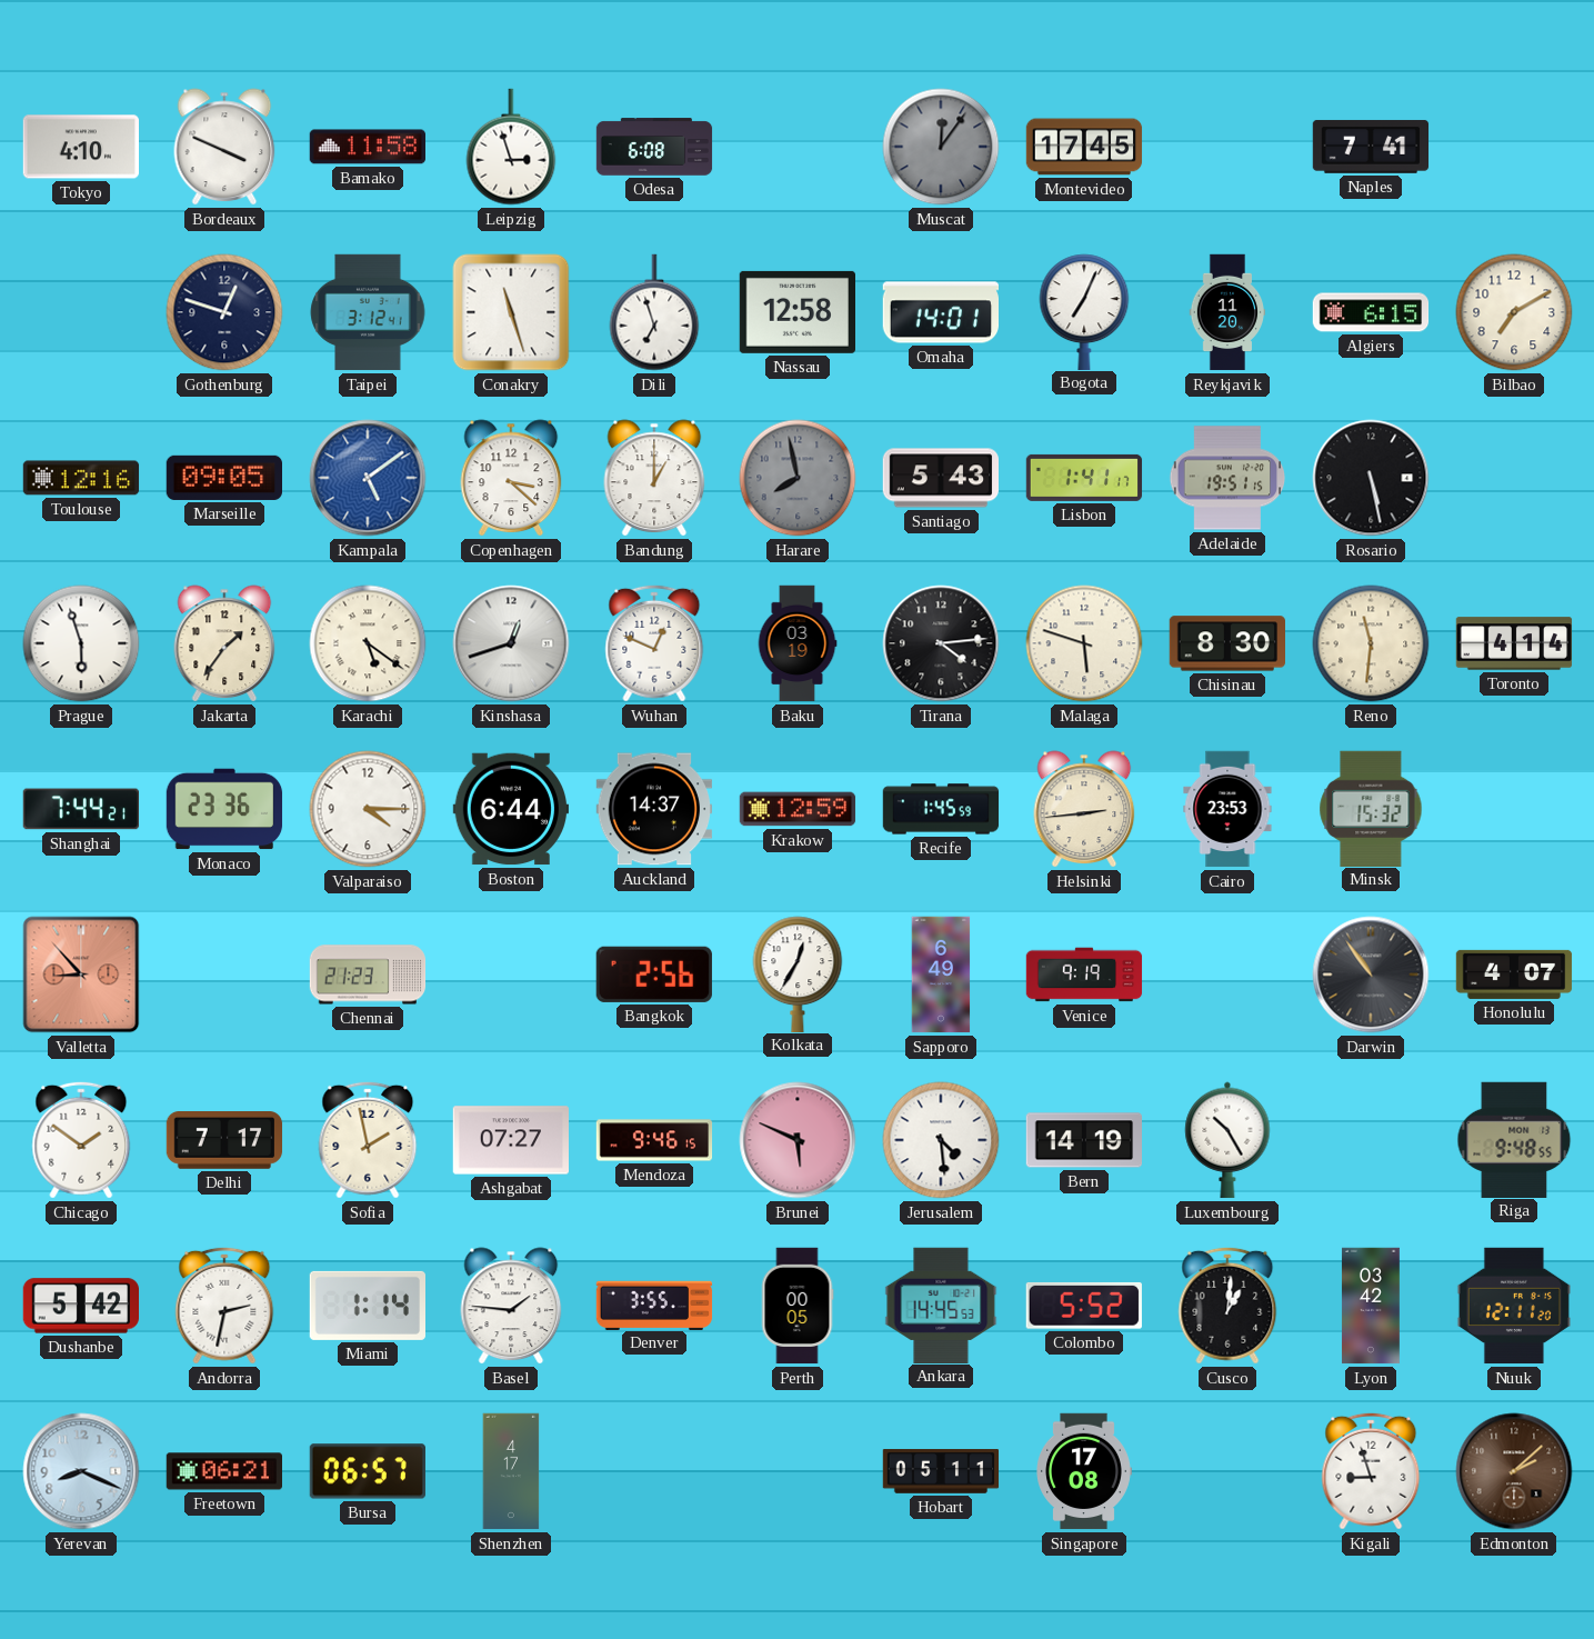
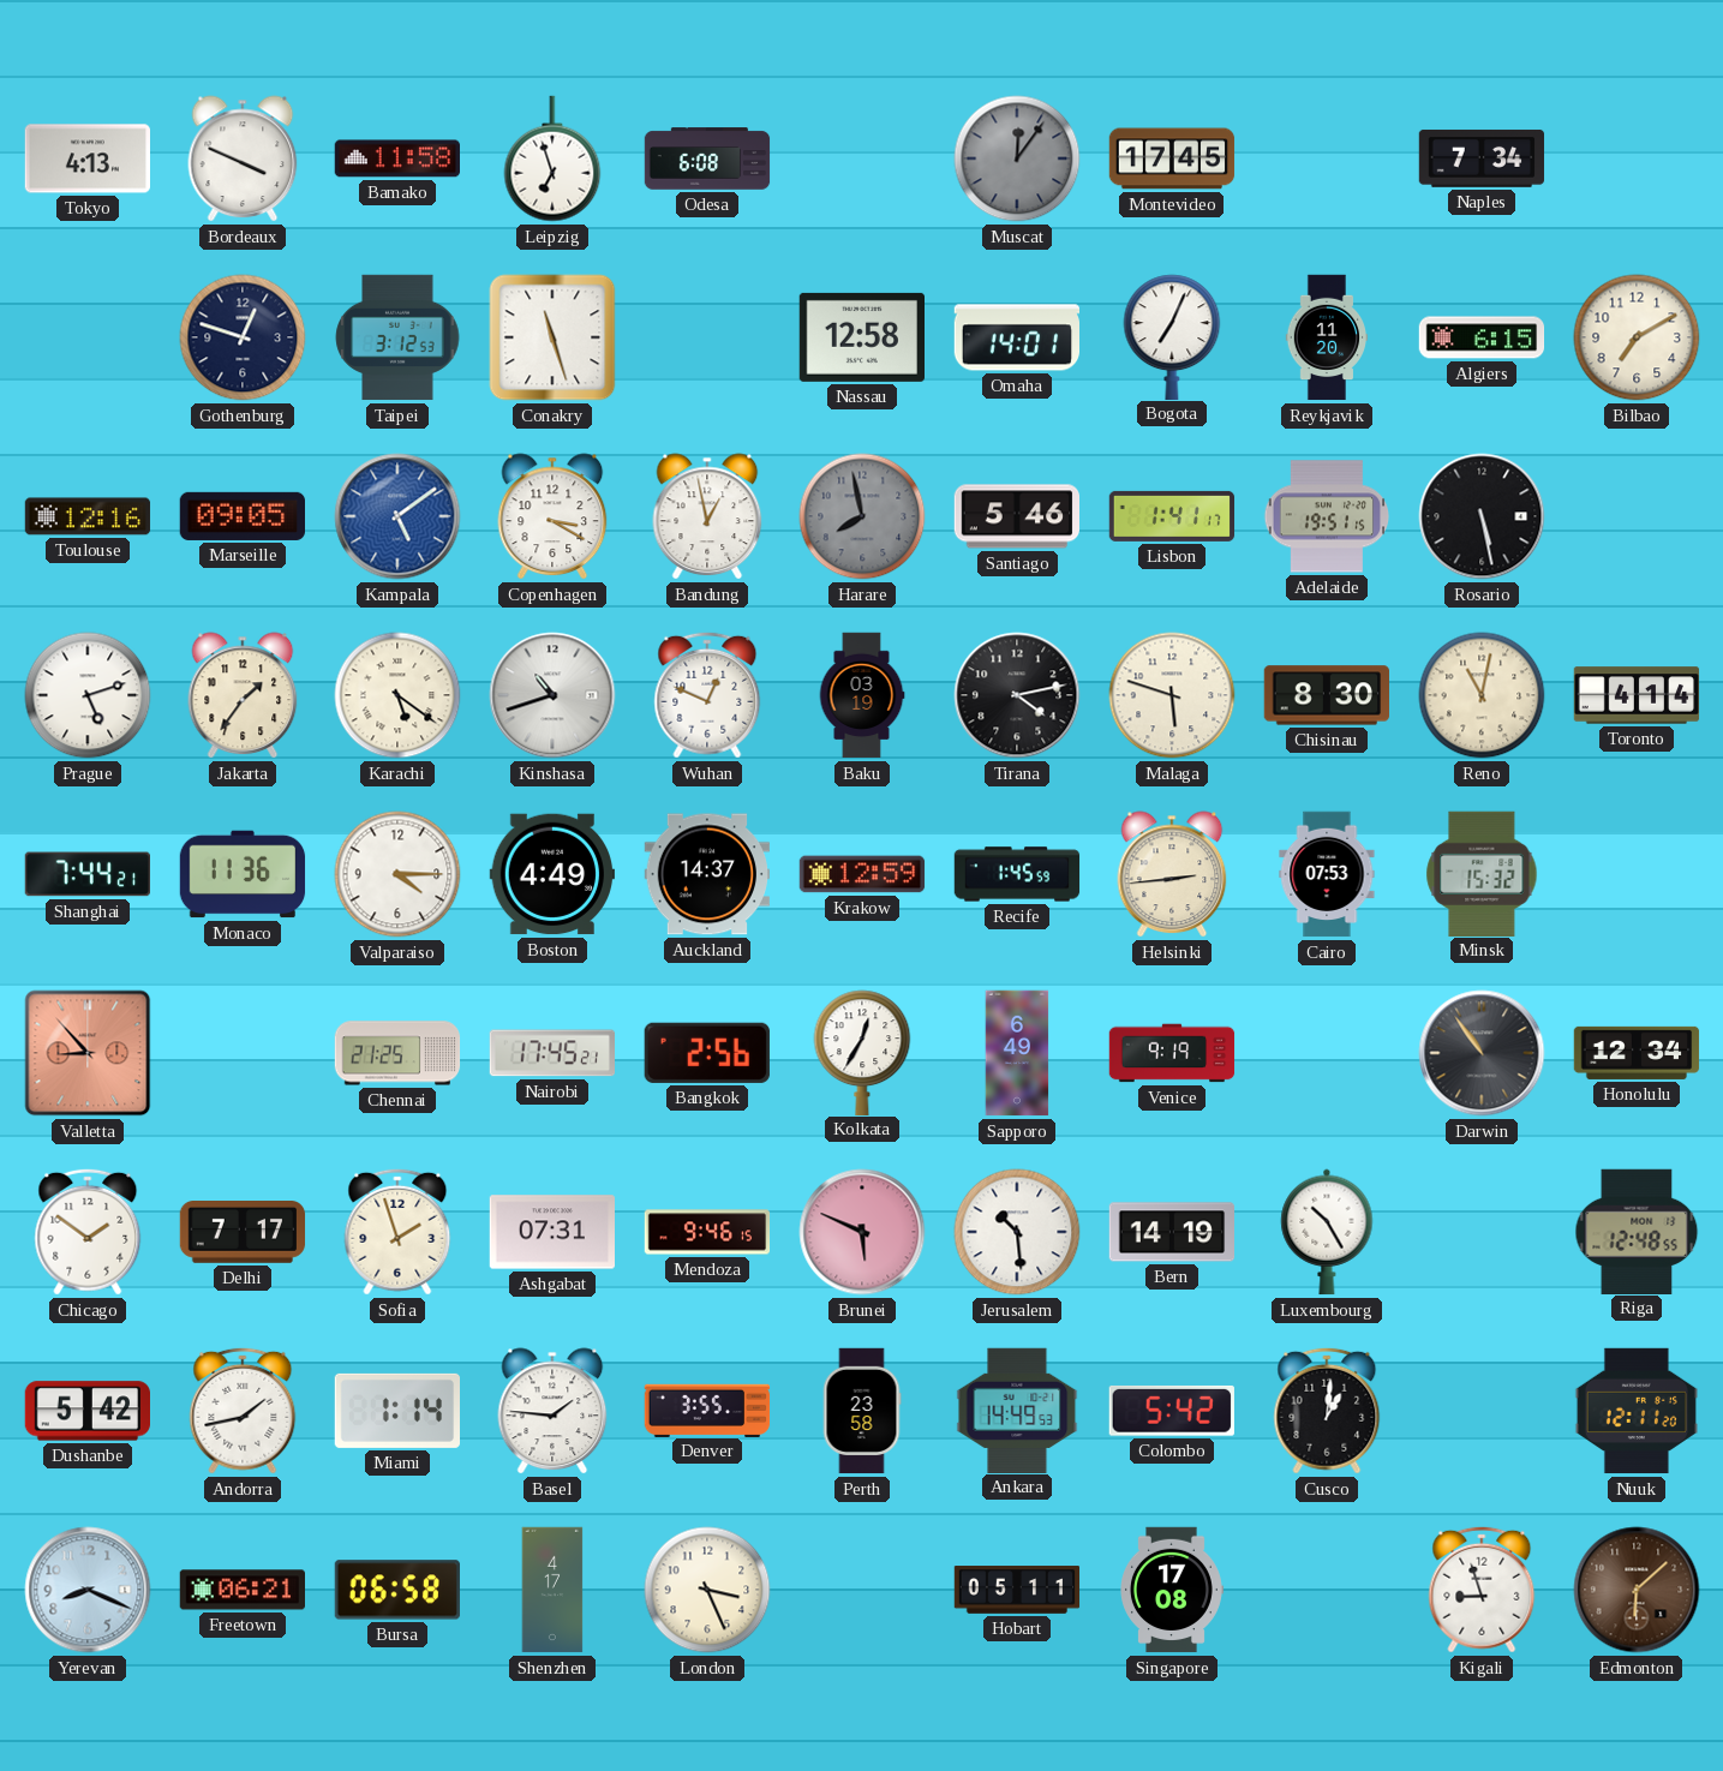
Tokyo: 4:10 -> 4:13 (86, 158)
Leipzig: 2:57 -> 6:57 (552, 158)
Naples: 7:41 -> 7:34 (1482, 158)
Taipei: 3:12:41 -> 3:12:53 (397, 337)
Dili: 6:57 -> none (654, 312)
Copenhagen: 3:22 -> 3:20 (552, 516)
Bandung: 1:00 -> 12:58 (707, 516)
Santiago: 5:43 -> 5:46 (1017, 516)
Prague: 5:57 -> 5:12 (88, 695)
Kinshasa: 12:42 -> 10:42 (552, 695)
Tirana: 4:14 -> 4:13 (1017, 695)
Reno: 11:31 -> 11:02 (1482, 695)
Monaco: 23:36 -> 11:36 (243, 874)
Boston: 6:44 -> 4:49 (551, 874)
Cairo: 23:53 -> 07:53 (1327, 874)
Chennai: 21:23 -> 21:25 (397, 1053)
Nairobi: none -> 17:45 (551, 1053)
Honolulu: 4:07 -> 12:34 (1637, 1053)
Sofia: 1:58 -> 1:57 (397, 1232)
Ashgabat: 07:27 -> 07:31 (551, 1232)
Jerusalem: 4:29 -> 10:29 (1017, 1232)
Riga: 9:48 -> 12:48 (1637, 1231)
Andorra: 2:32 -> 1:43 (243, 1411)
Perth: 00:05 -> 23:58 (862, 1411)
Ankara: 14:45 -> 14:49 (1017, 1410)
Colombo: 5:52 -> 5:42 (1172, 1411)
Lyon: 03:42 -> none (1371, 1306)
Bursa: 06:57 -> 06:58 (396, 1590)
London: none -> 3:26 (707, 1590)
Edmonton: 2:08 -> 6:08 (1637, 1590)
